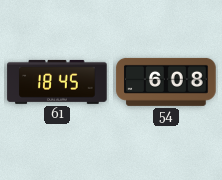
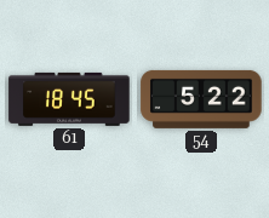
54: 6:08 -> 5:22 (201, 99)
